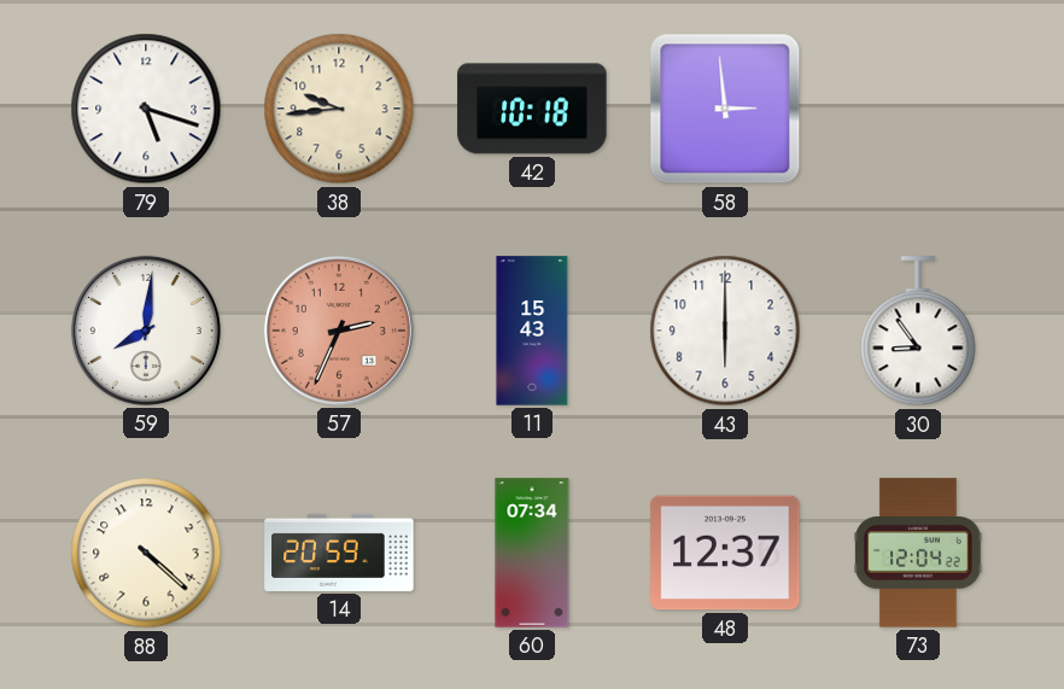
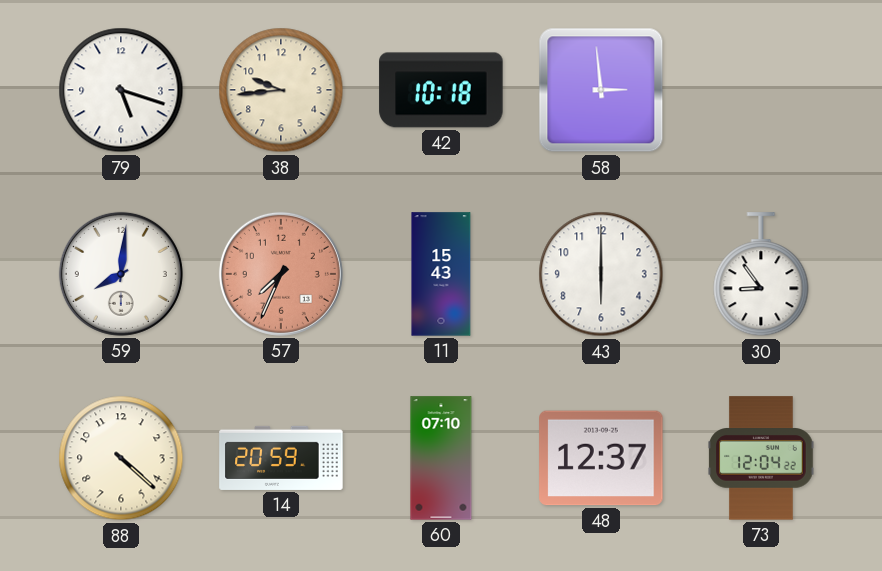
57: 2:34 -> 7:34 (281, 274)
60: 07:34 -> 07:10 (441, 458)
